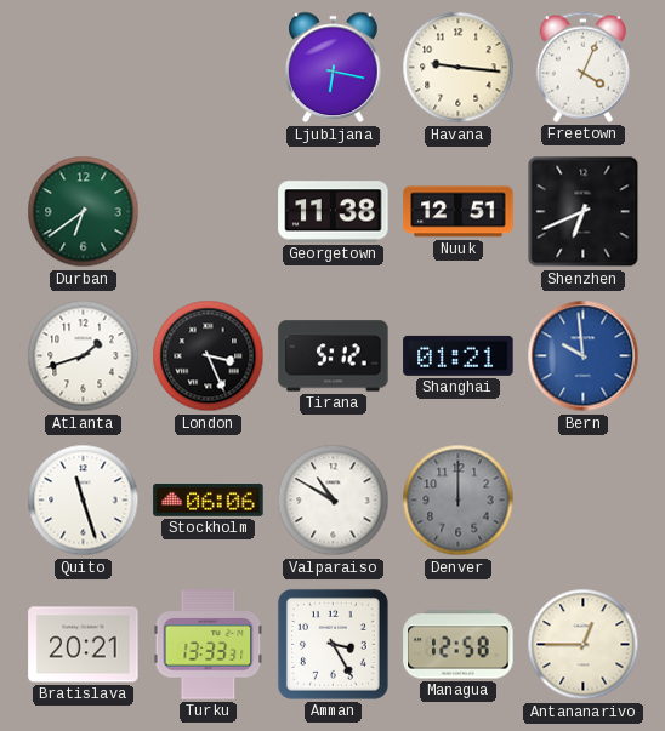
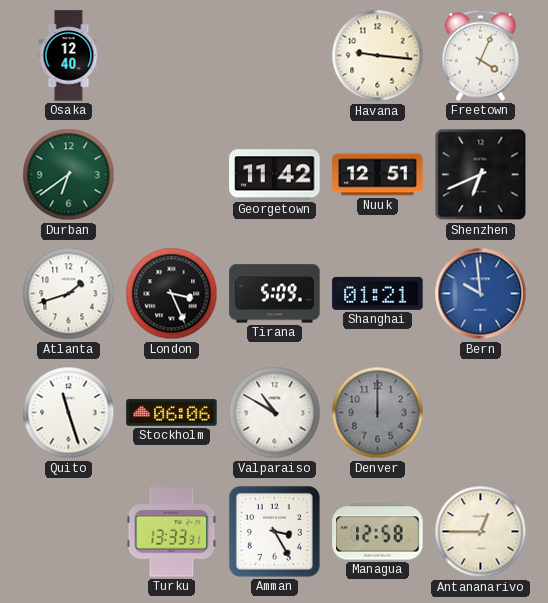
Osaka: none -> 12:40 (69, 56)
Ljubljana: 6:17 -> none (334, 68)
Georgetown: 11:38 -> 11:42 (275, 175)
Tirana: 5:12 -> 5:09 (275, 294)
Bratislava: 20:21 -> none (84, 645)
